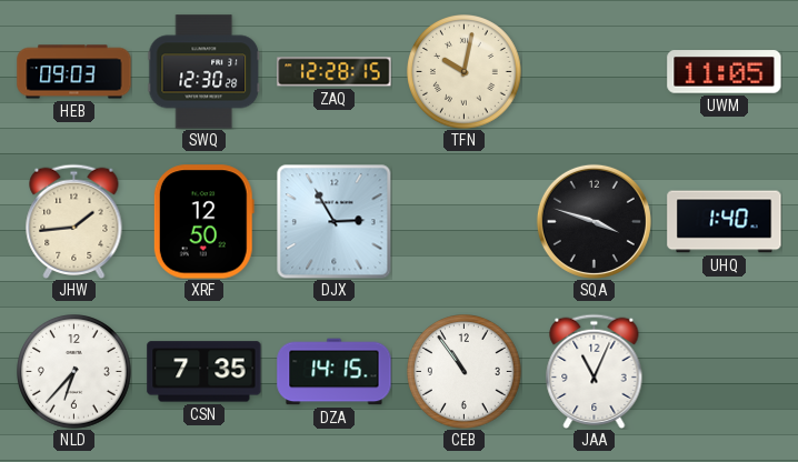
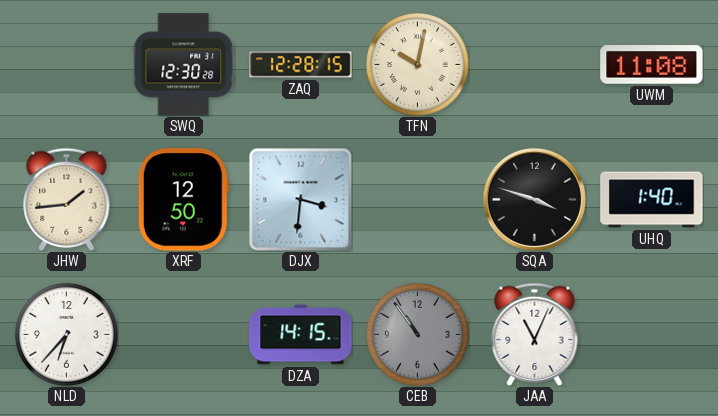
HEB: 09:03 -> none (74, 72)
UWM: 11:05 -> 11:08 (652, 65)
DJX: 2:55 -> 3:31 (300, 199)
CSN: 7:35 -> none (205, 372)
CEB dial: white -> grey (418, 335)
